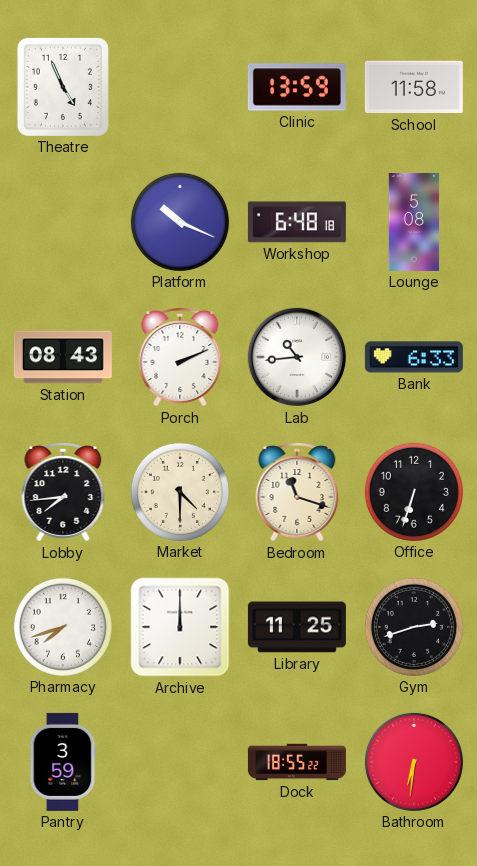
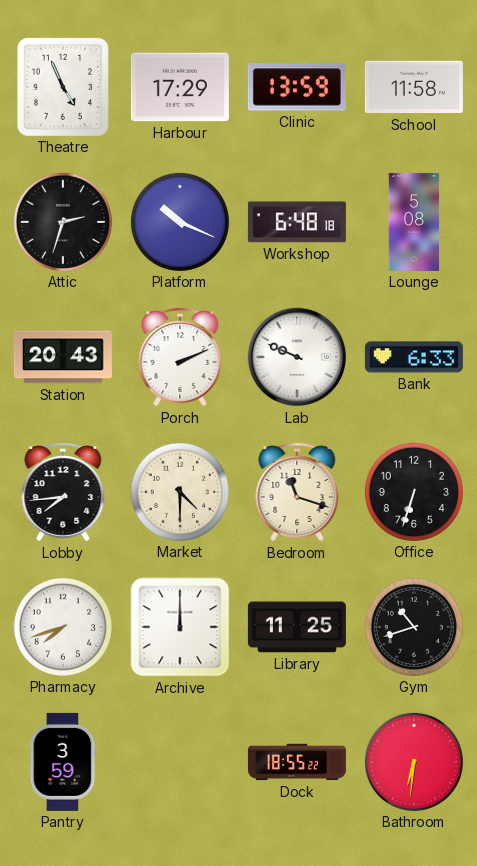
Harbour: none -> 17:29 (180, 87)
Attic: none -> 2:33 (63, 222)
Station: 08:43 -> 20:43 (63, 357)
Lab: 10:44 -> 9:49 (297, 357)
Gym: 2:42 -> 10:42 (414, 627)
